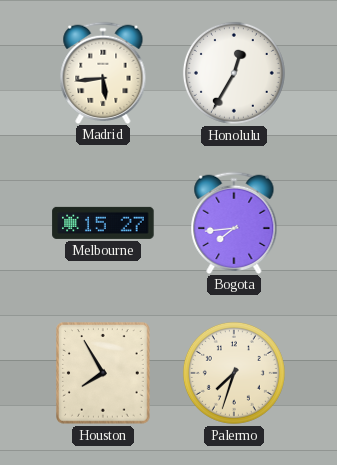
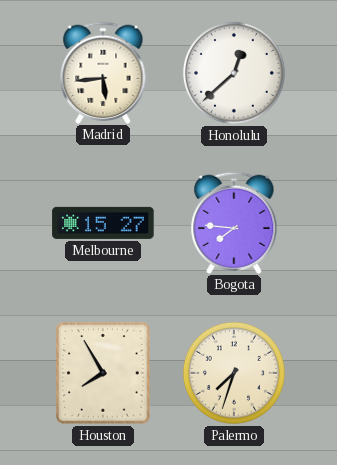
Honolulu: 12:35 -> 12:38 (234, 73)
Bogota: 7:44 -> 7:46 (234, 222)
